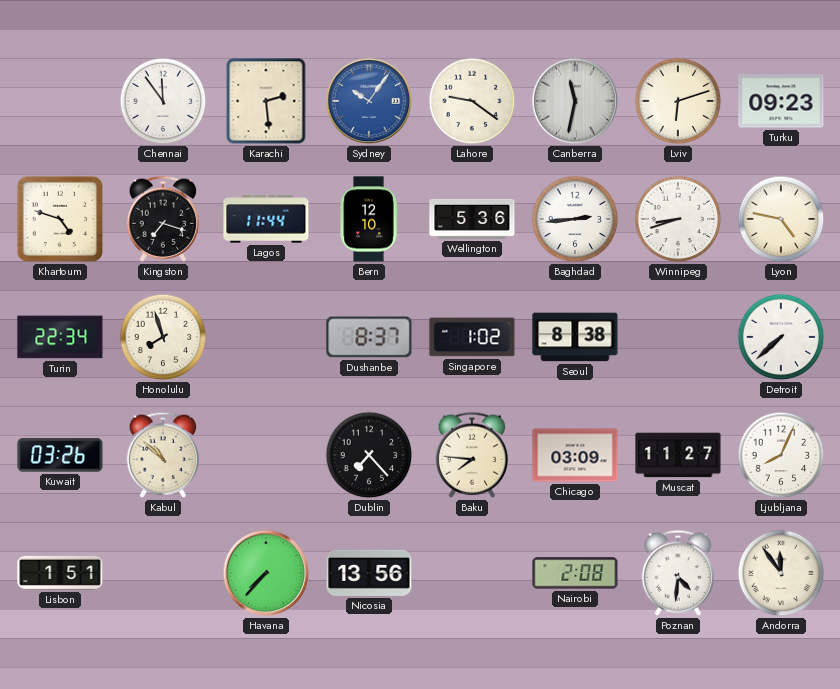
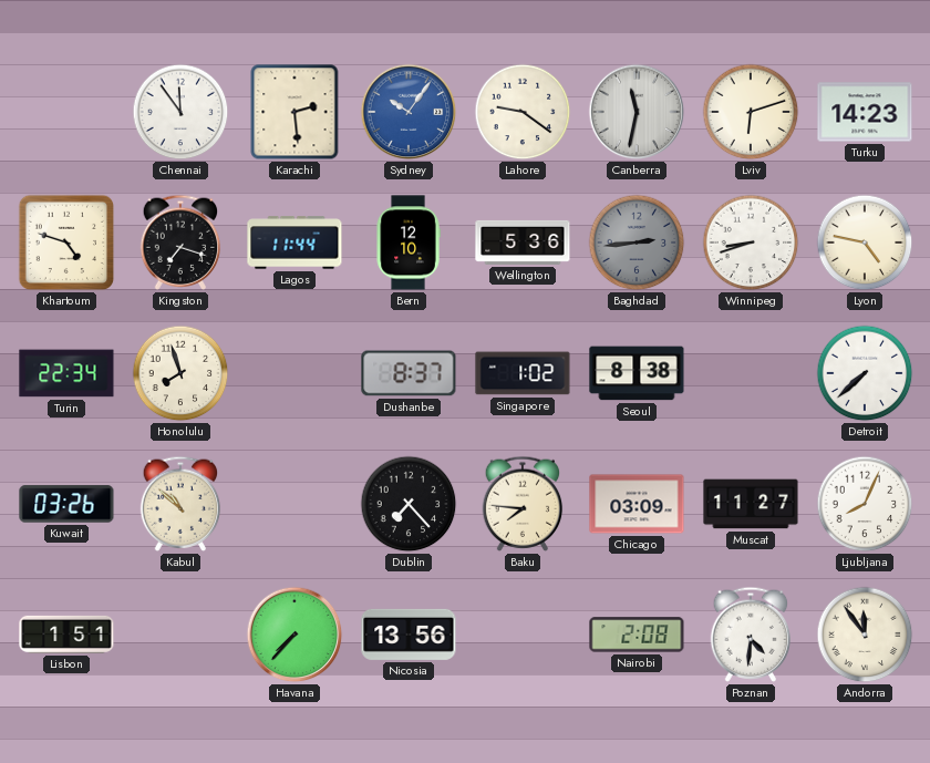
Turku: 09:23 -> 14:23 (865, 112)
Baghdad dial: white -> grey (637, 243)
